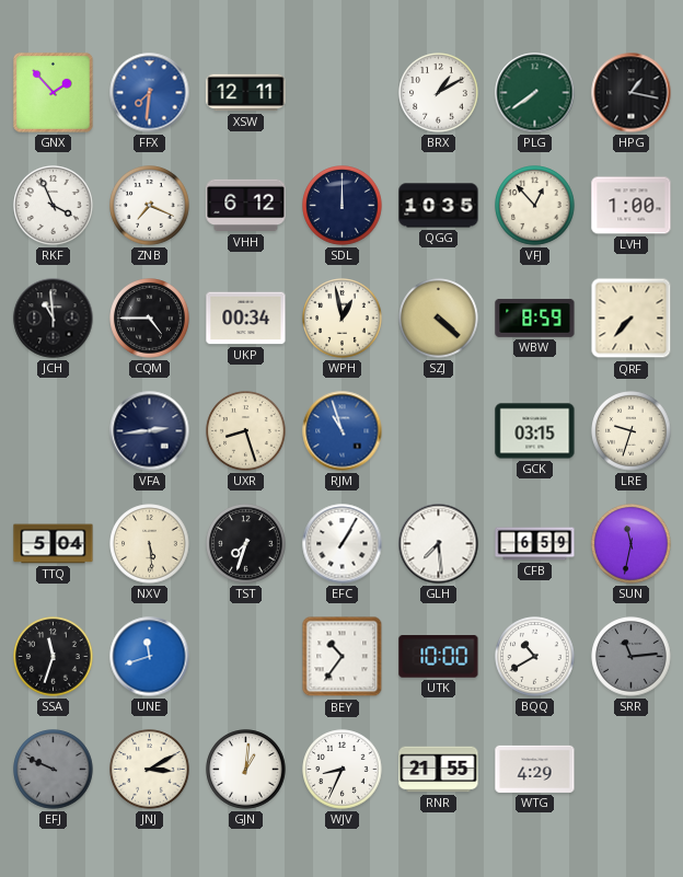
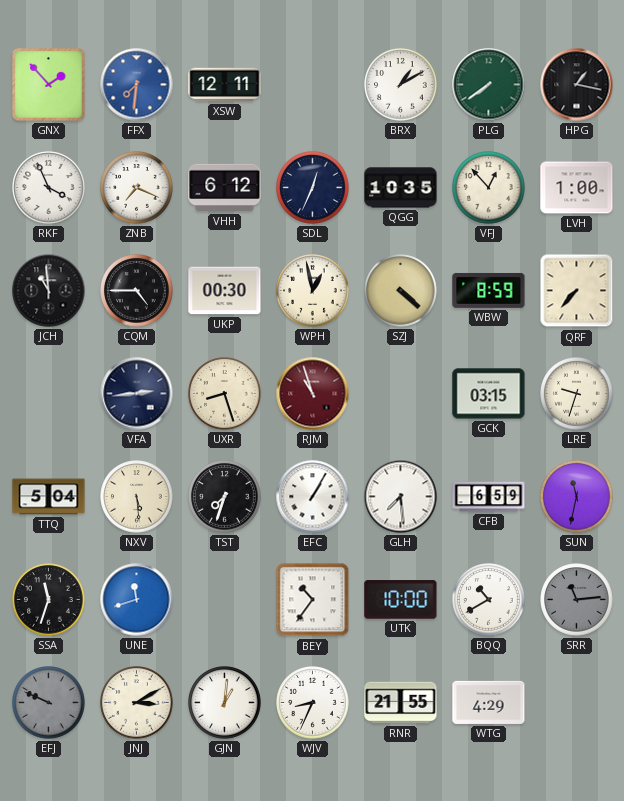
SDL: 12:00 -> 12:34 (313, 188)
UKP: 00:34 -> 00:30 (225, 291)
RJM dial: blue -> burgundy (313, 394)
